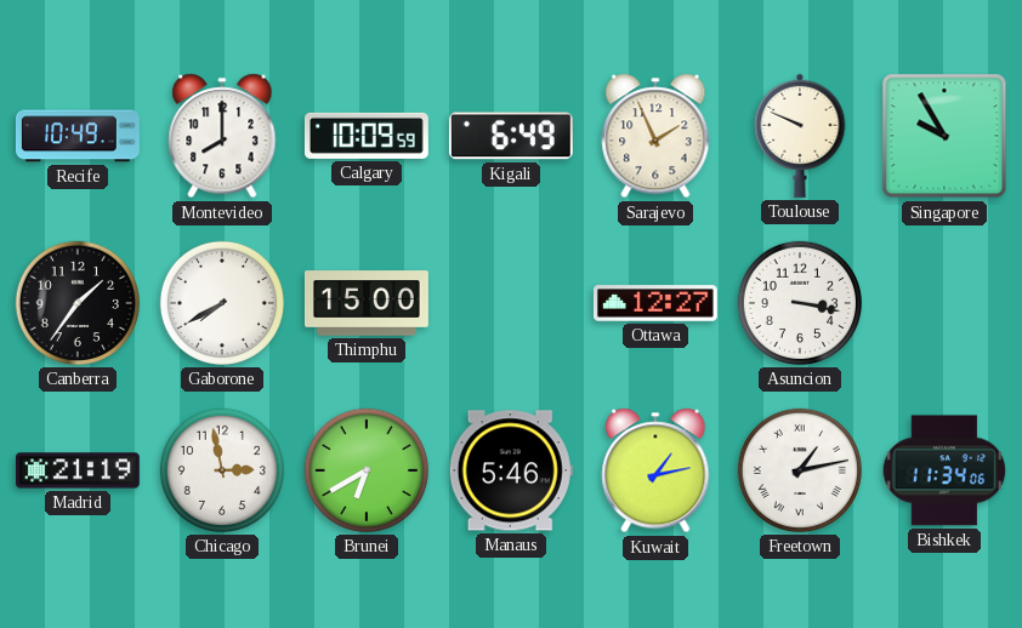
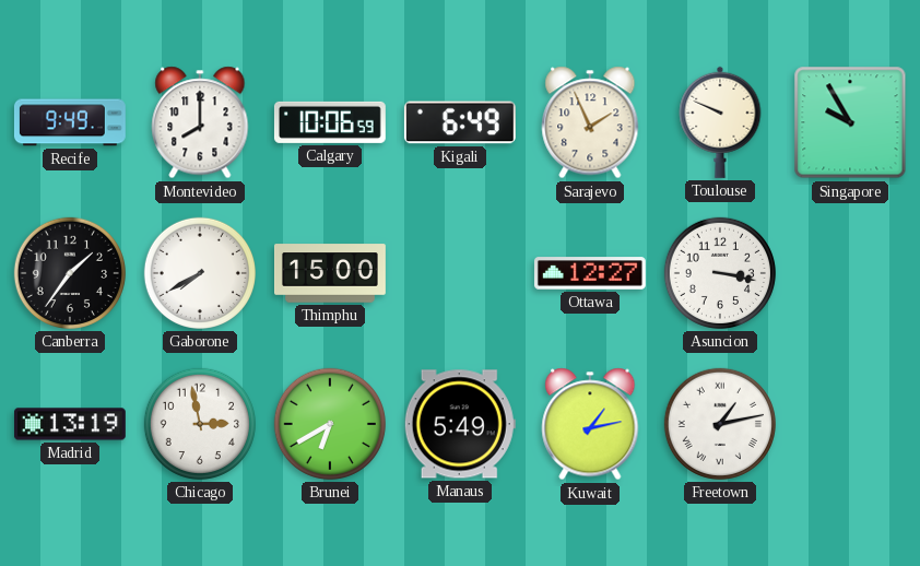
Recife: 10:49 -> 9:49 (70, 122)
Calgary: 10:09 -> 10:06 (330, 122)
Madrid: 21:19 -> 13:19 (70, 424)
Manaus: 5:46 -> 5:49 (460, 424)
Bishkek: 11:34 -> none (944, 470)
